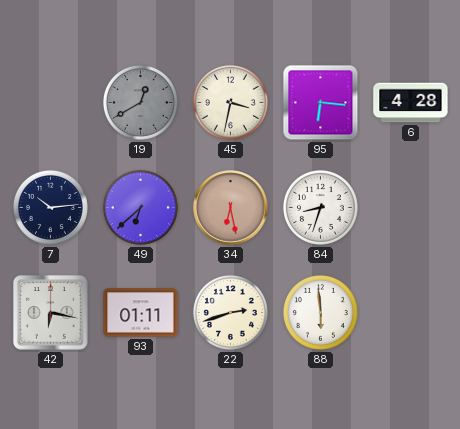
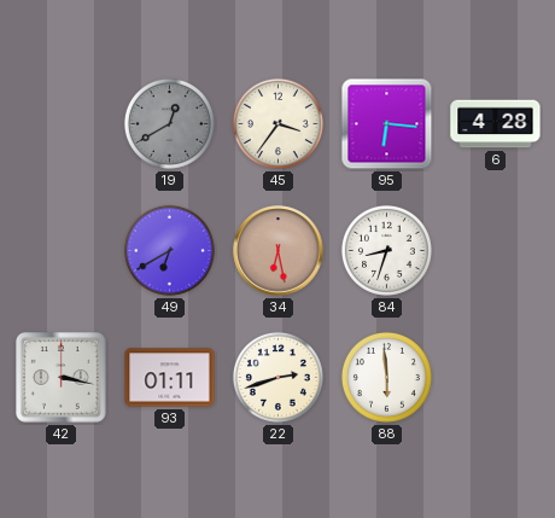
45: 3:32 -> 3:36 (277, 123)
7: 10:14 -> none (50, 207)
49: 6:38 -> 6:40 (169, 250)
42: 6:17 -> 3:17 (62, 378)
